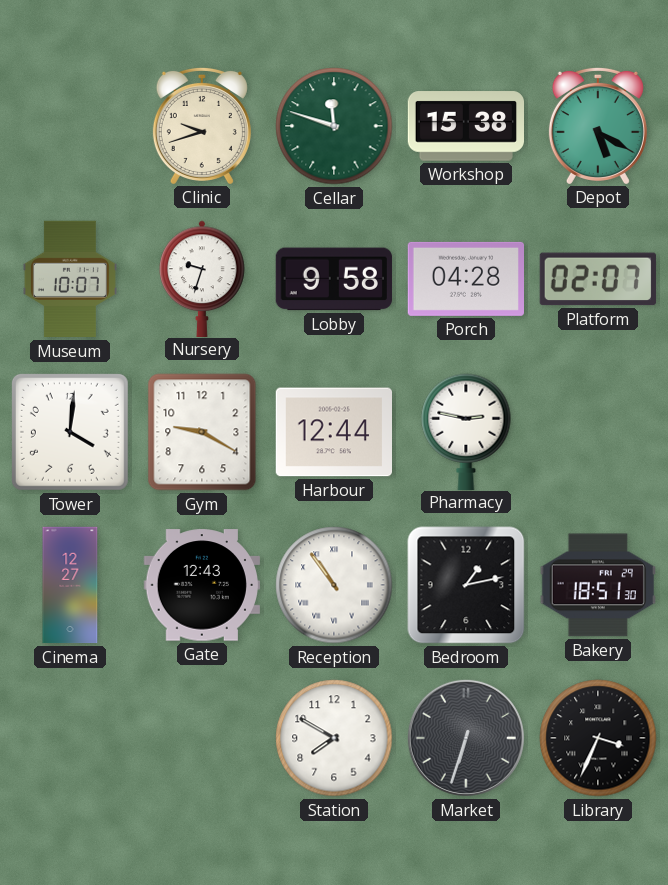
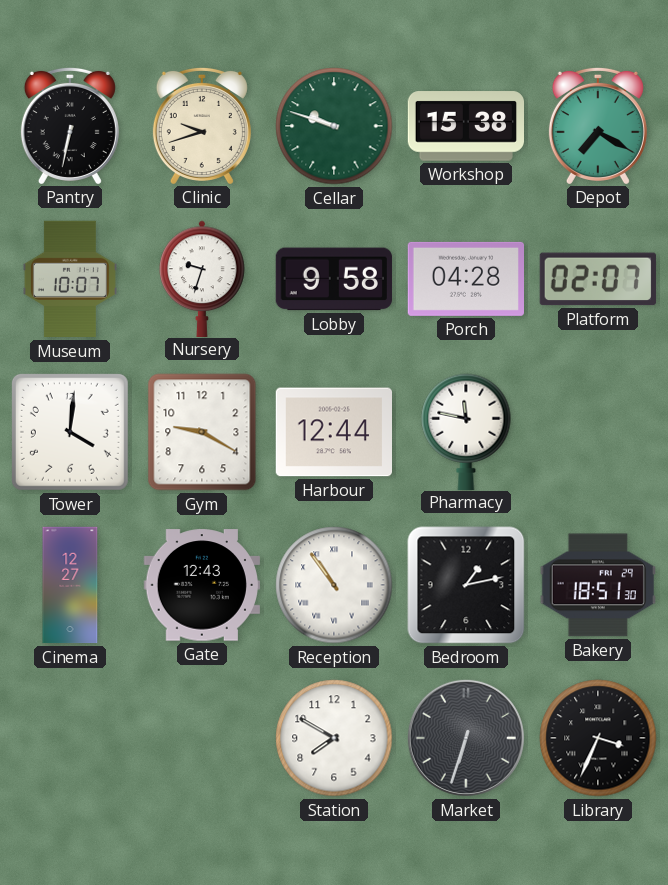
Pantry: none -> 6:32 (70, 125)
Cellar: 11:48 -> 9:48 (334, 126)
Depot: 5:20 -> 7:20 (598, 125)
Pharmacy: 2:47 -> 11:47 (466, 431)
